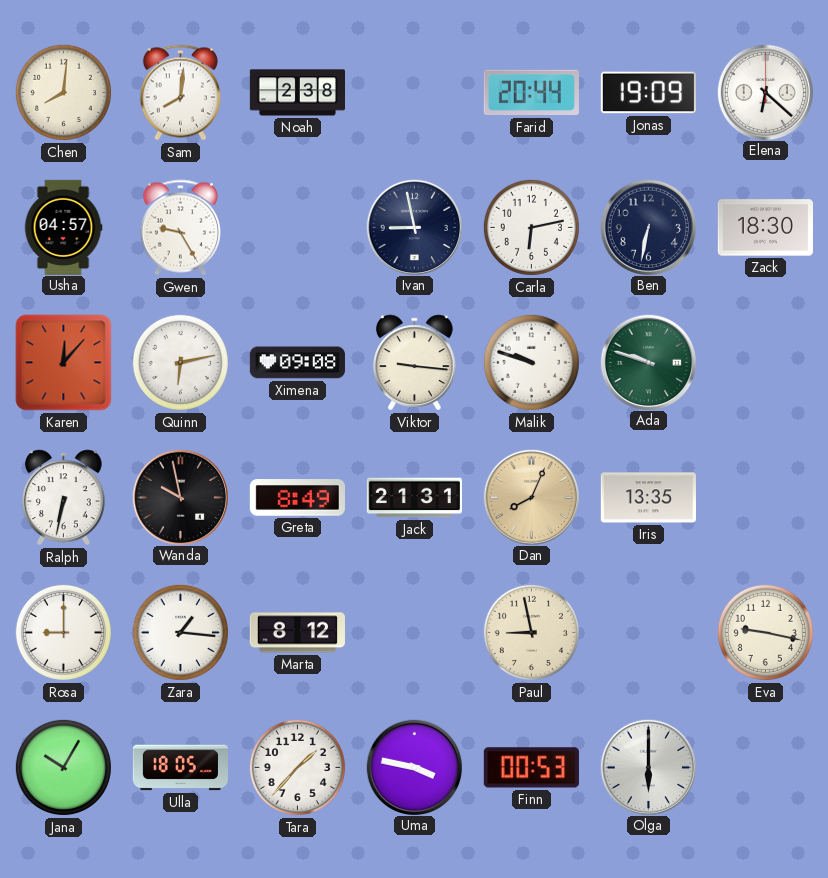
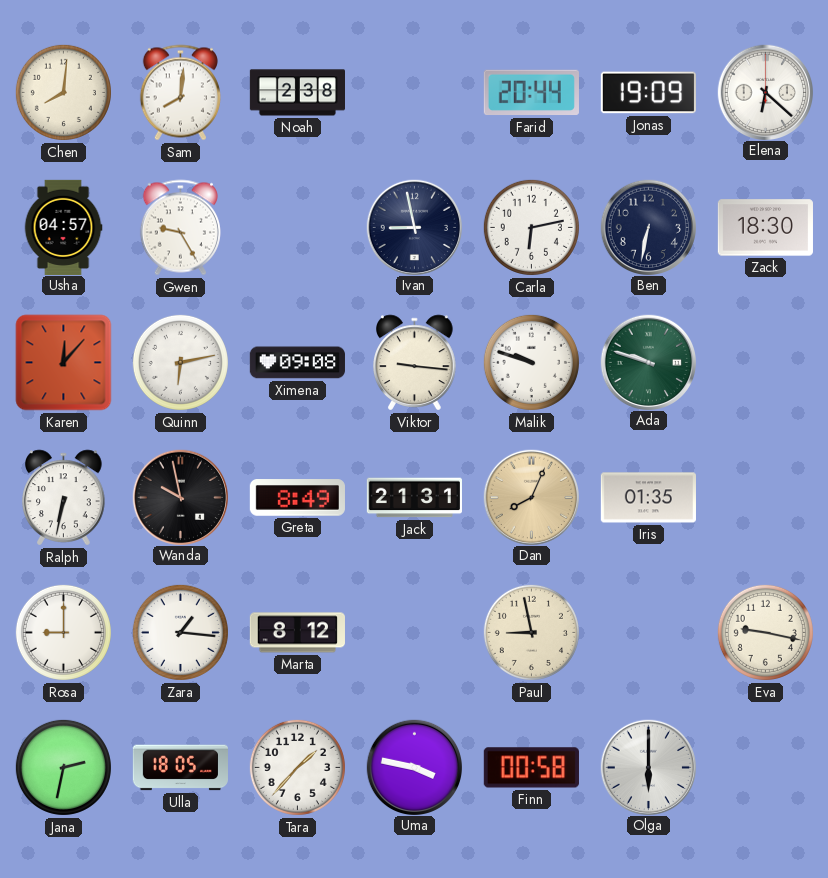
Iris: 13:35 -> 01:35 (648, 498)
Jana: 10:05 -> 2:32 (63, 767)
Finn: 00:53 -> 00:58 (531, 768)
